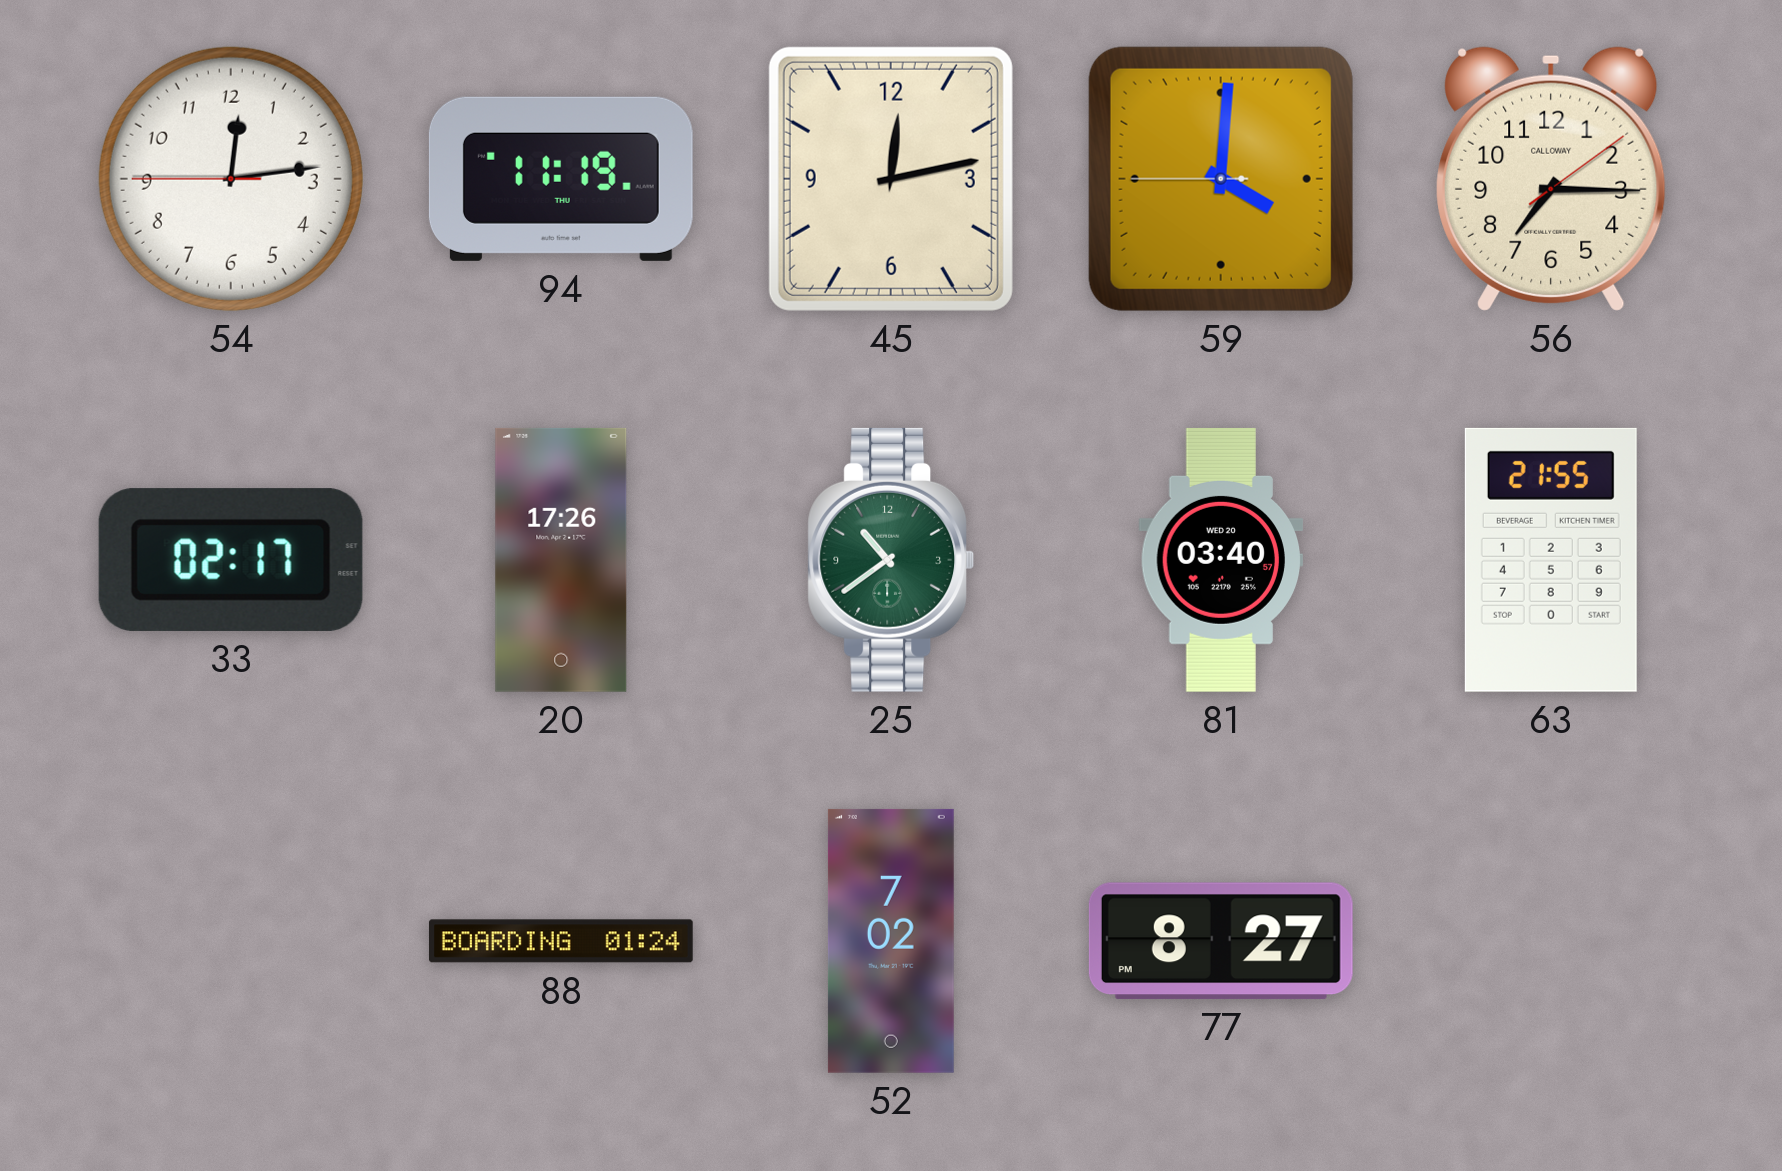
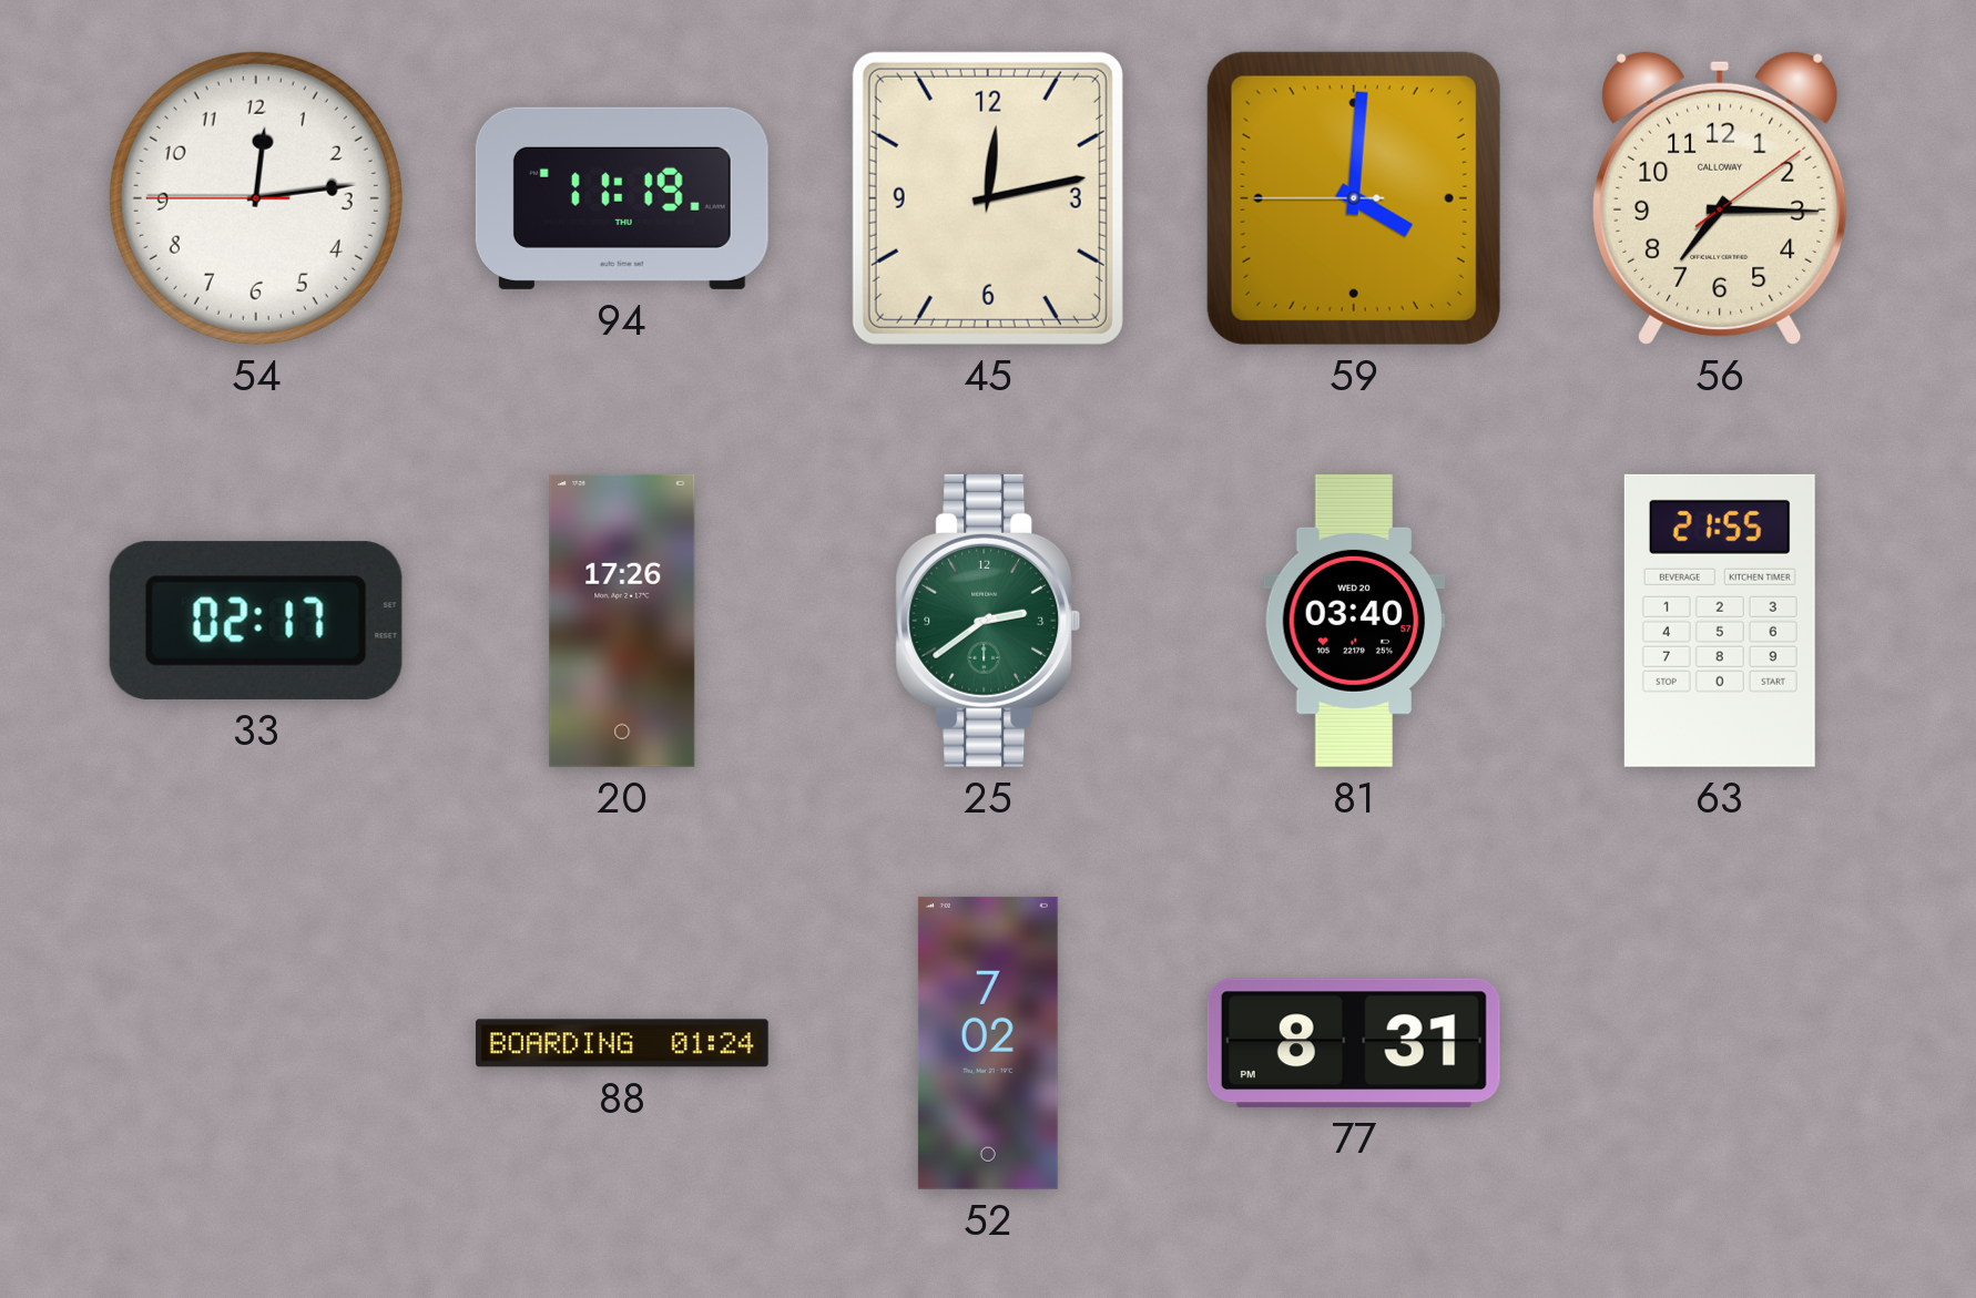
25: 10:39 -> 2:39 (988, 621)
77: 8:27 -> 8:31 (1354, 1043)
